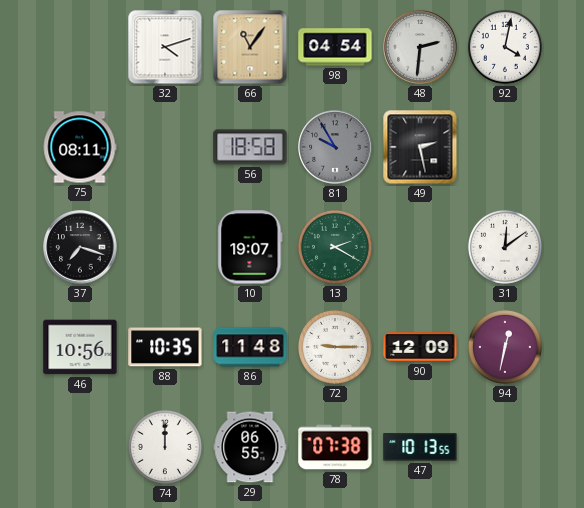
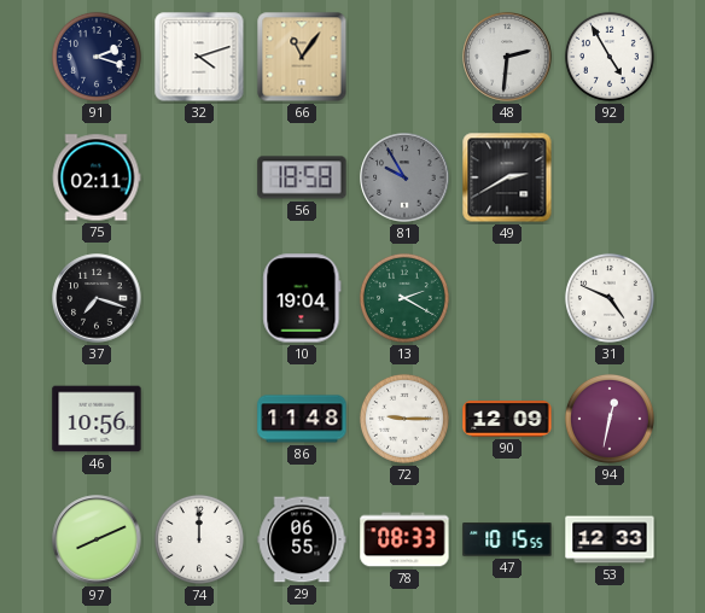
91: none -> 2:18 (97, 57)
98: 04:54 -> none (335, 47)
92: 4:02 -> 4:55 (610, 57)
75: 08:11 -> 02:11 (97, 177)
49: 2:28 -> 2:40 (507, 177)
10: 19:07 -> 19:04 (302, 298)
31: 12:09 -> 4:49 (610, 298)
88: 10:35 -> none (165, 347)
97: none -> 8:11 (97, 539)
78: 07:38 -> 08:33 (404, 539)
47: 10:13 -> 10:15 (507, 539)
53: none -> 12:33 (610, 539)
